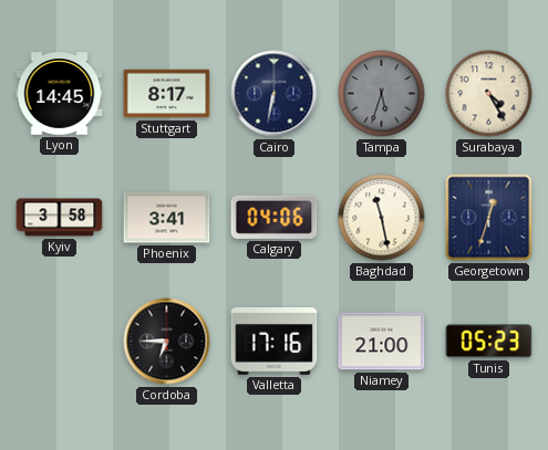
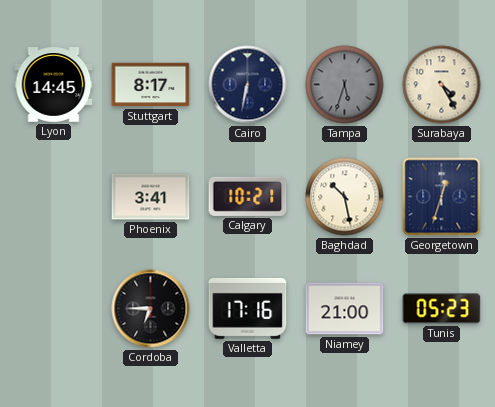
Kyiv: 3:58 -> none (60, 218)
Calgary: 04:06 -> 10:21 (248, 196)
Baghdad: 11:28 -> 10:28 (345, 197)
